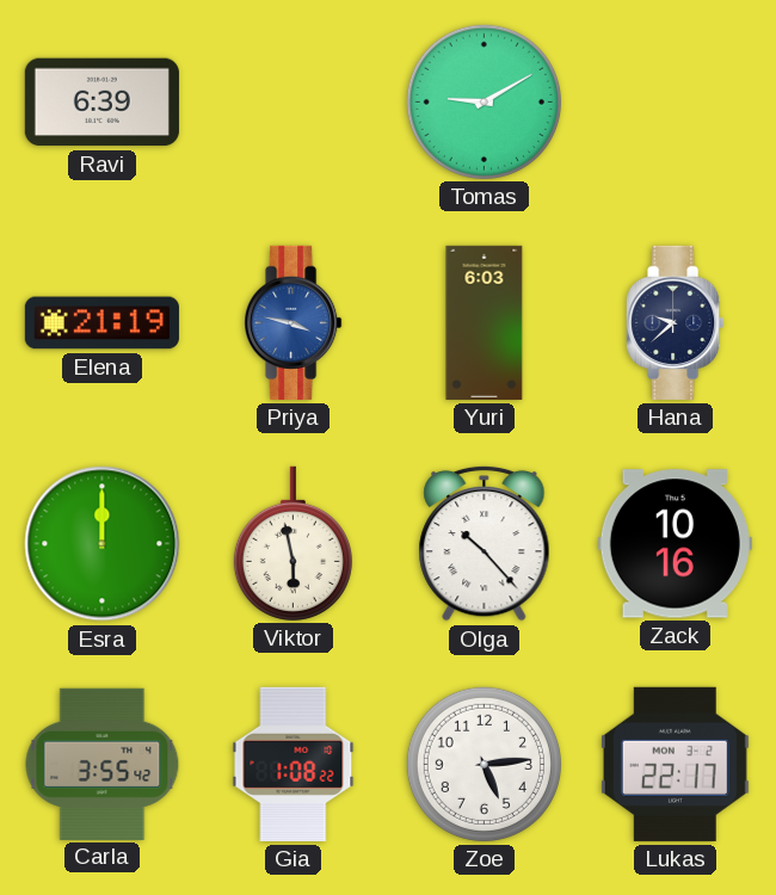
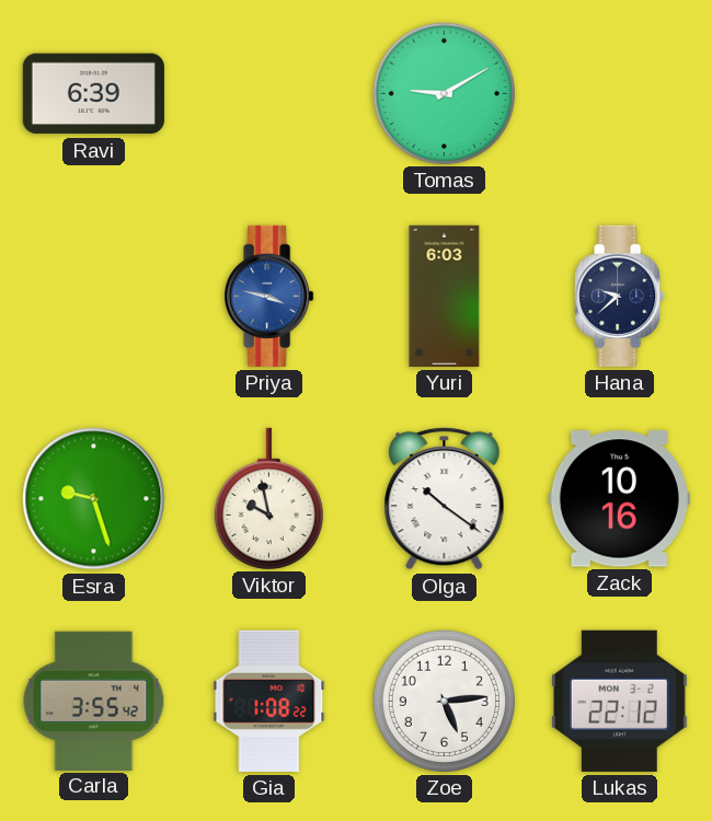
Elena: 21:19 -> none (101, 323)
Esra: 12:00 -> 9:27 (94, 499)
Viktor: 5:58 -> 9:58 (268, 498)
Olga: 10:23 -> 10:21 (445, 498)
Lukas: 22:17 -> 22:12 (619, 701)
